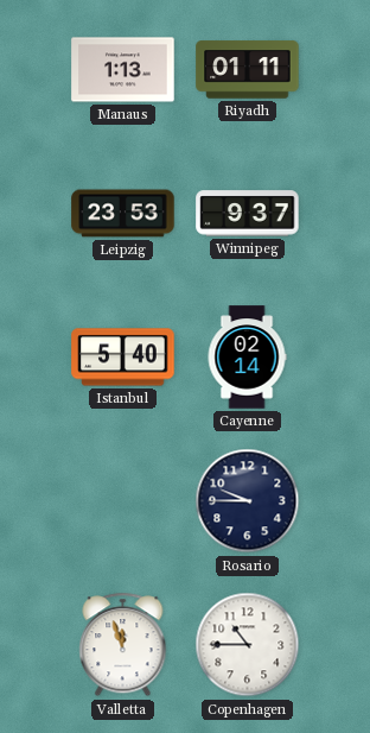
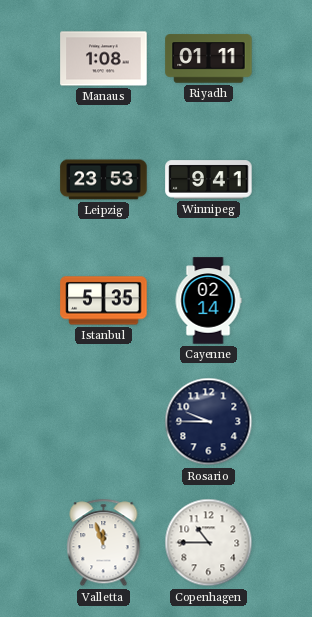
Manaus: 1:13 -> 1:08 (104, 59)
Winnipeg: 9:37 -> 9:41 (209, 180)
Istanbul: 5:40 -> 5:35 (104, 301)
